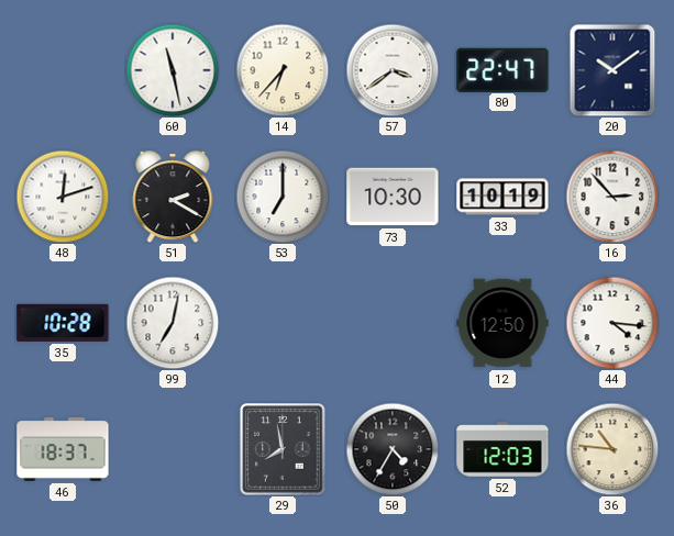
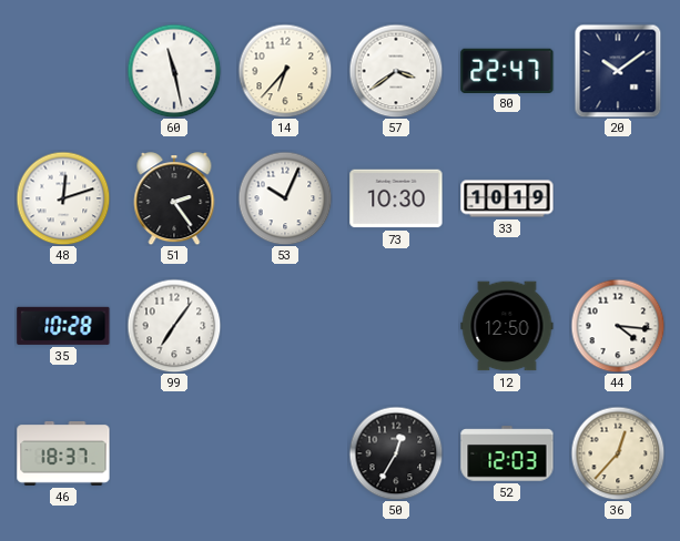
51: 2:20 -> 2:24 (174, 198)
53: 7:00 -> 10:04 (285, 198)
16: 2:53 -> none (612, 197)
99: 7:02 -> 7:06 (174, 326)
29: 7:58 -> none (283, 449)
50: 4:35 -> 12:35 (396, 453)
36: 10:46 -> 12:37 (618, 453)
